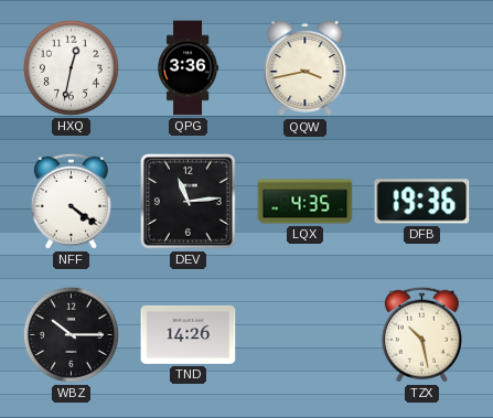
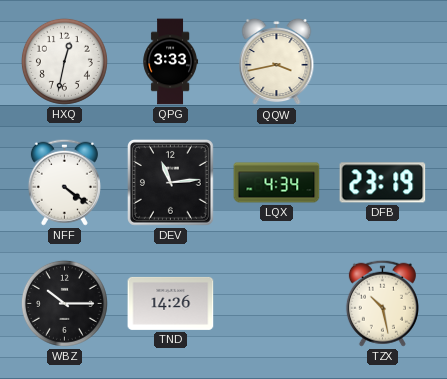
QPG: 3:36 -> 3:33 (171, 62)
LQX: 4:35 -> 4:34 (277, 183)
DFB: 19:36 -> 23:19 (383, 183)
